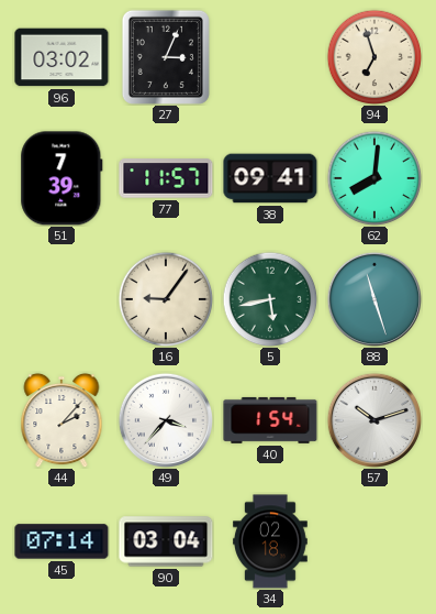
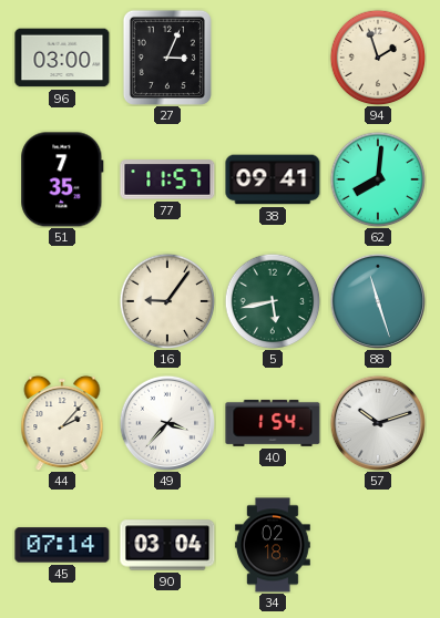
96: 03:02 -> 03:00 (62, 58)
94: 6:57 -> 1:57 (378, 58)
51: 7:39 -> 7:35 (62, 179)
